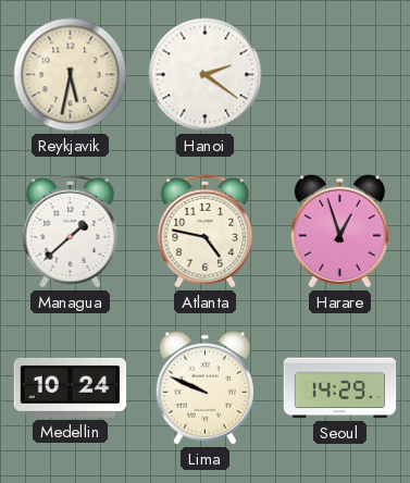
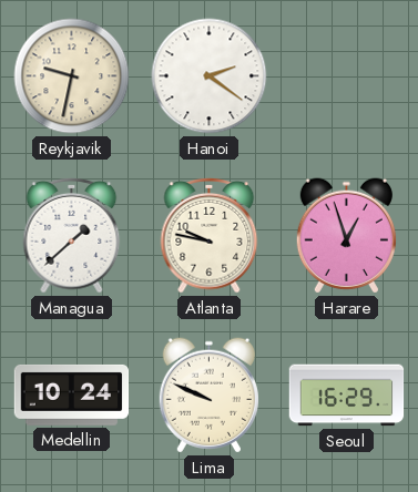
Reykjavik: 5:32 -> 9:32 (72, 76)
Atlanta: 4:47 -> 9:47 (210, 235)
Seoul: 14:29 -> 16:29 (347, 396)
